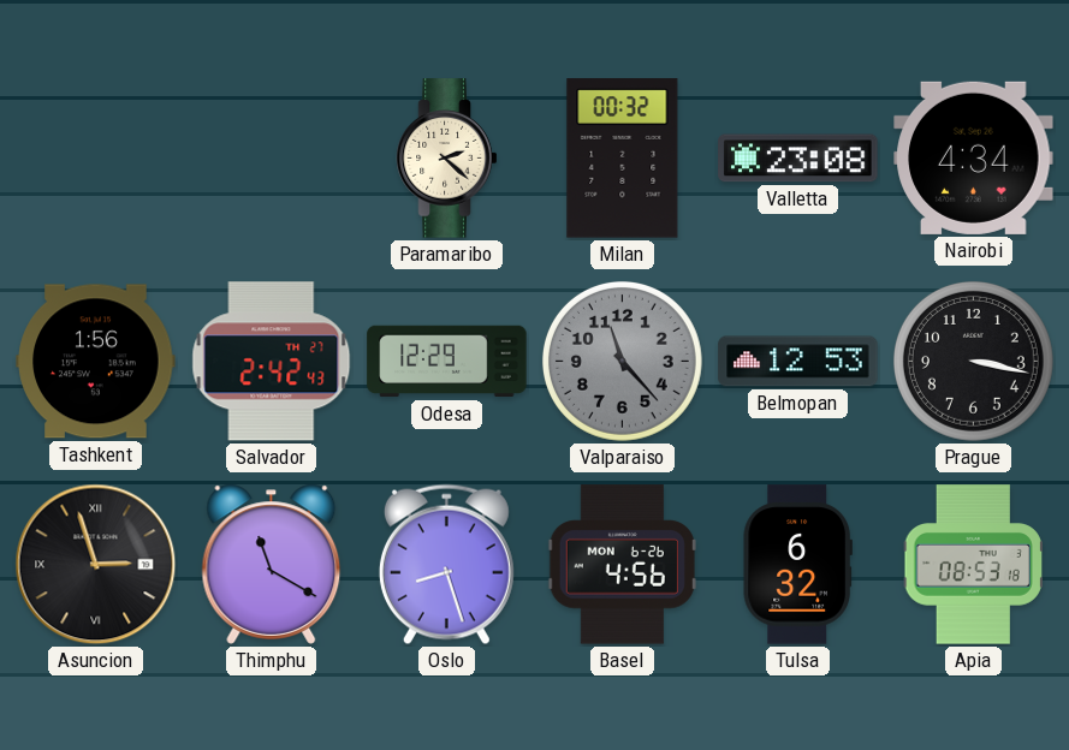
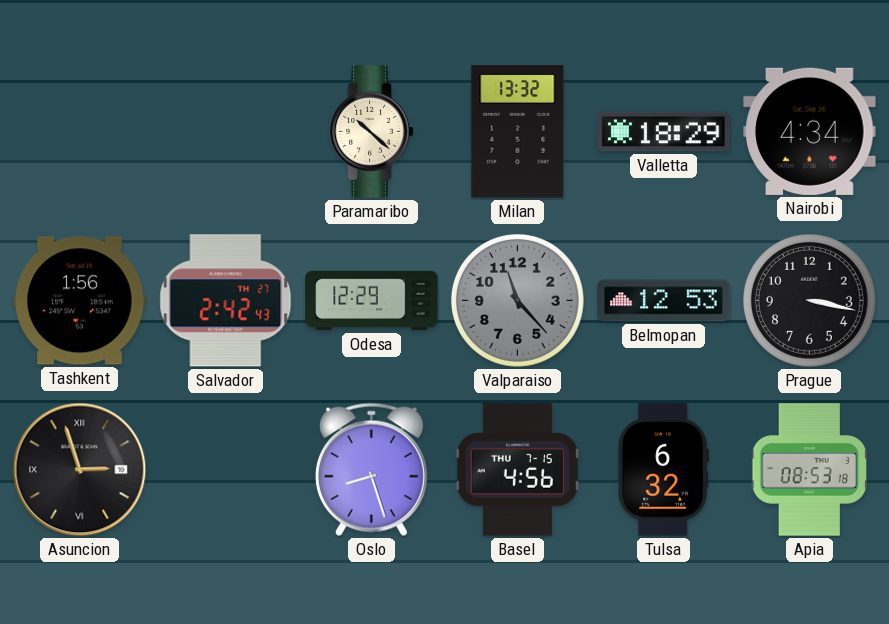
Paramaribo: 2:22 -> 10:22 (372, 132)
Milan: 00:32 -> 13:32 (518, 132)
Valletta: 23:08 -> 18:29 (664, 132)
Thimphu: 11:20 -> none (272, 564)
Basel date: MON 6-26 -> THU 7-15 (517, 470)
